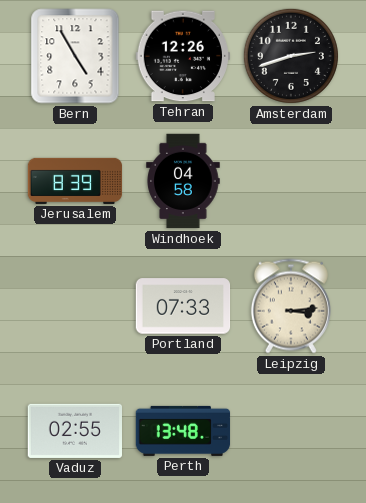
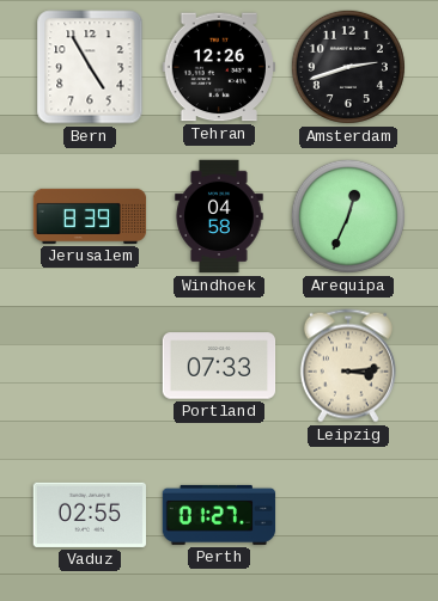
Arequipa: none -> 12:34 (348, 216)
Perth: 13:48 -> 01:27 (219, 515)
